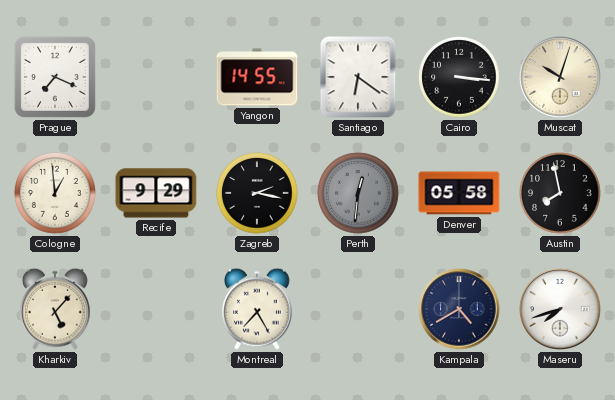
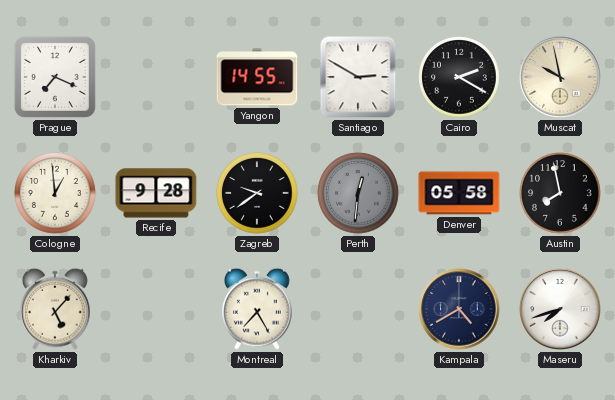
Santiago: 6:21 -> 2:50 (358, 77)
Cairo: 3:16 -> 2:20 (459, 77)
Muscat: 10:03 -> 9:58 (560, 77)
Recife: 9:29 -> 9:28 (156, 193)
Zagreb: 2:17 -> 9:39 (257, 193)
